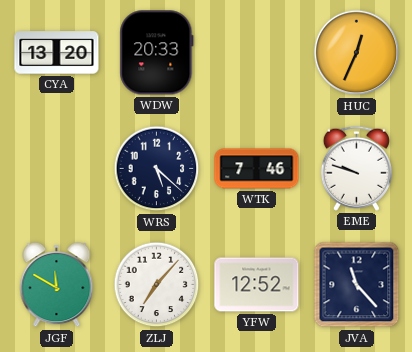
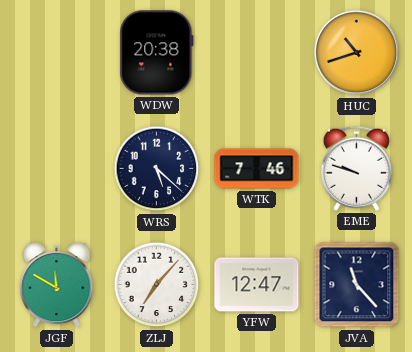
CYA: 13:20 -> none (57, 53)
WDW: 20:33 -> 20:38 (157, 53)
HUC: 12:34 -> 10:42 (357, 53)
YFW: 12:52 -> 12:47 (257, 285)
